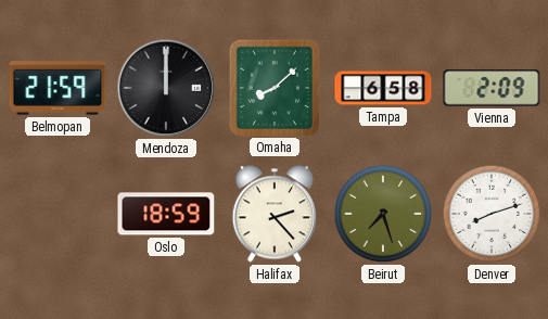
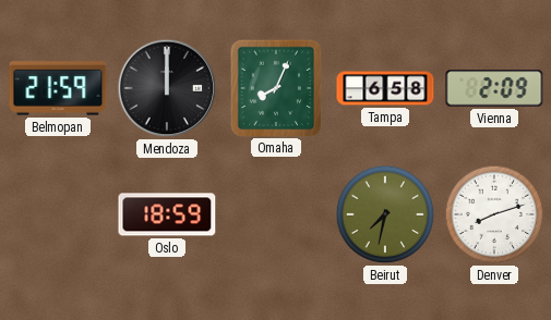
Omaha: 8:08 -> 8:04 (275, 87)
Halifax: 2:23 -> none (273, 214)
Beirut: 7:27 -> 7:32 (385, 214)
